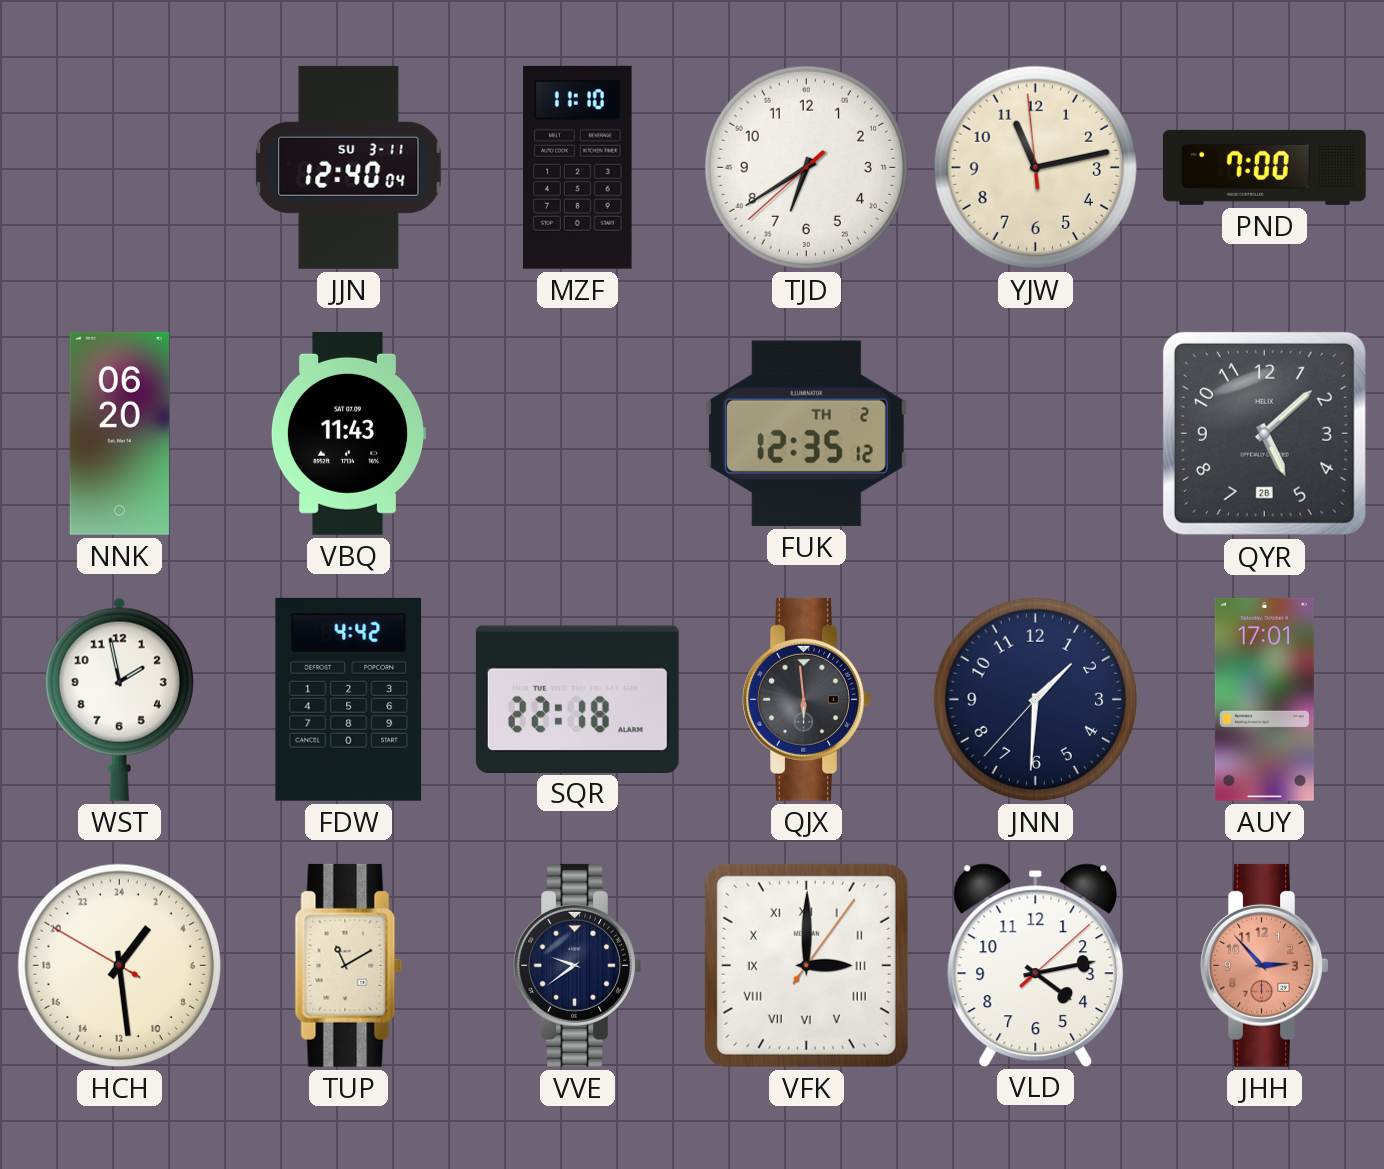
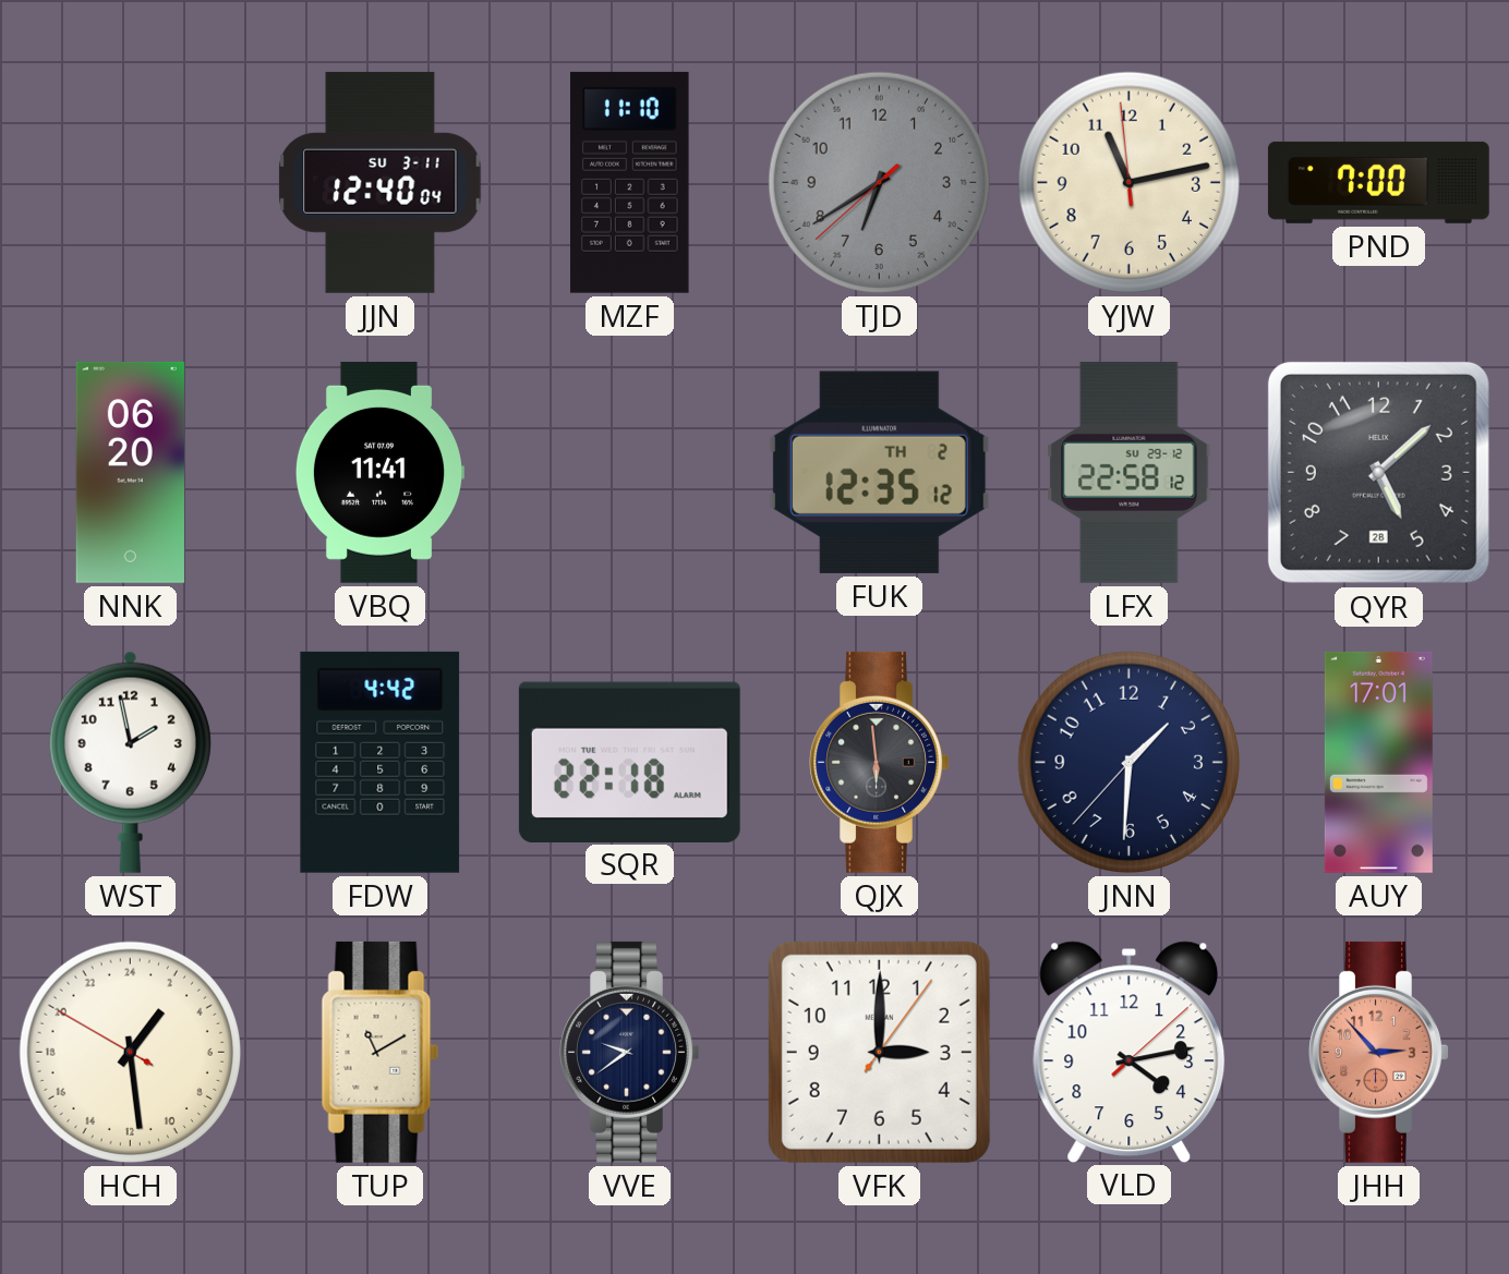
TJD dial: white -> grey (879, 182)
VBQ: 11:43 -> 11:41 (379, 472)
LFX: none -> 22:58 (1130, 472)
VFK numerals: Roman -> Arabic (879, 1052)
